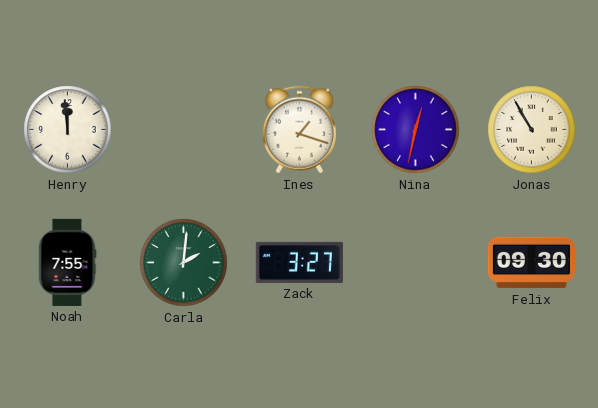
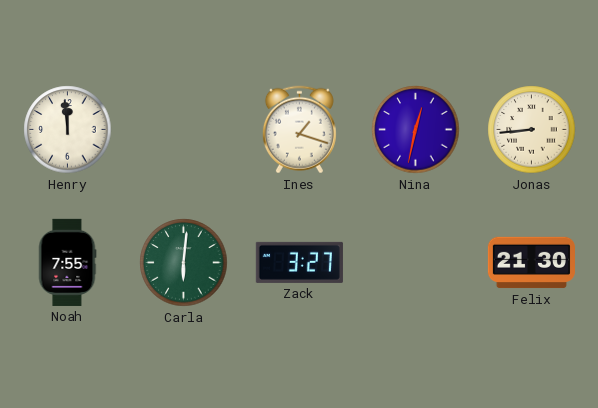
Jonas: 10:55 -> 8:44 (532, 130)
Carla: 2:01 -> 6:01 (184, 263)
Felix: 09:30 -> 21:30 (531, 263)
